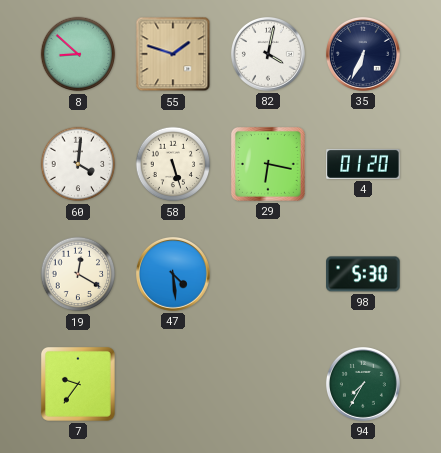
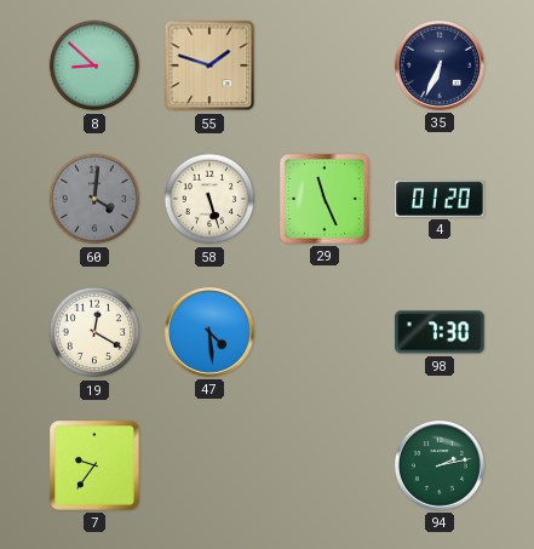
82: 4:02 -> none (268, 54)
60 dial: white -> grey (94, 199)
29: 6:17 -> 11:26 (325, 199)
98: 5:30 -> 7:30 (440, 332)
94: 7:35 -> 2:13 (440, 465)
